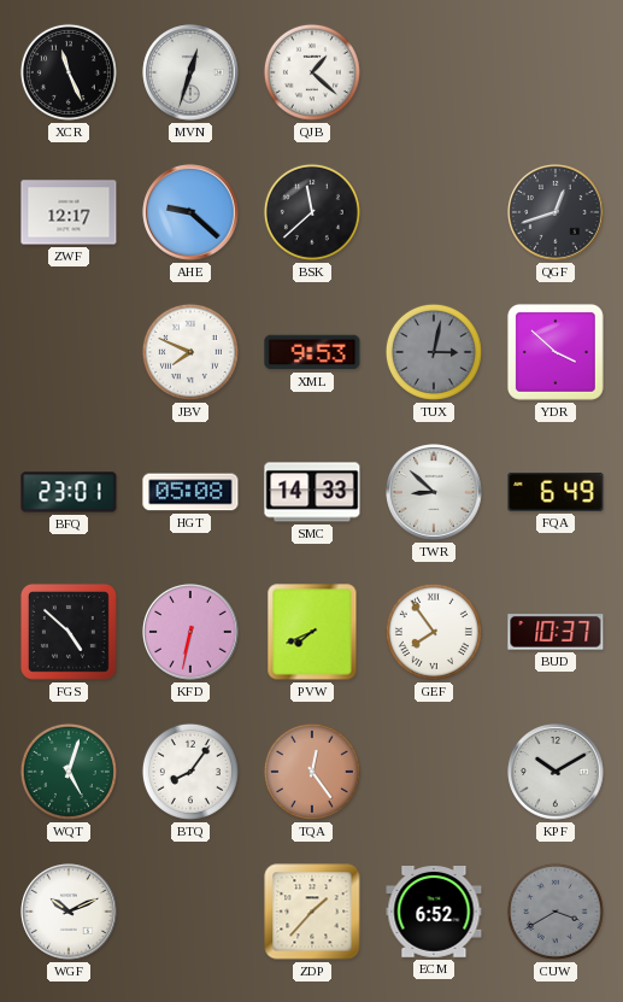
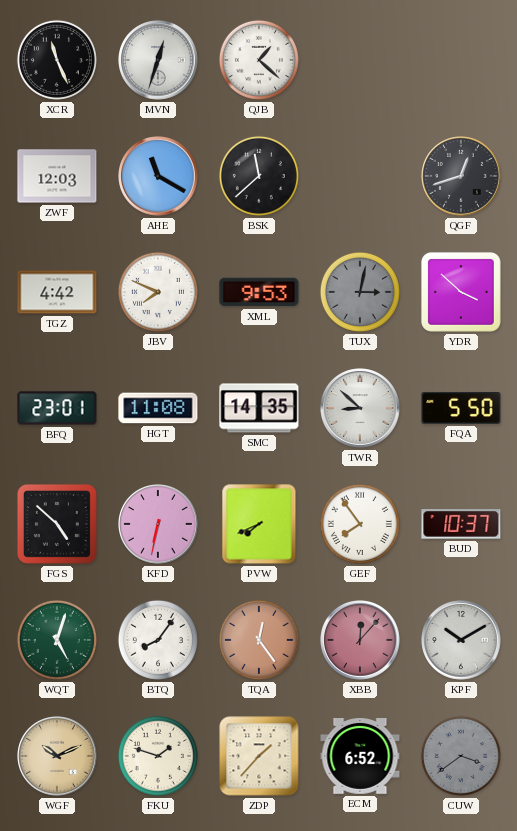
ZWF: 12:17 -> 12:03 (57, 176)
AHE: 9:22 -> 11:20 (158, 176)
TGZ: none -> 4:42 (57, 292)
HGT: 05:08 -> 11:08 (158, 408)
SMC: 14:33 -> 14:35 (259, 408)
FQA: 6:49 -> 5:50 (461, 408)
XBB: none -> 12:07 (360, 640)
WGF dial: white -> champagne (57, 756)
FKU: none -> 1:48 (158, 756)
CUW: 3:40 -> 3:39 (461, 756)
